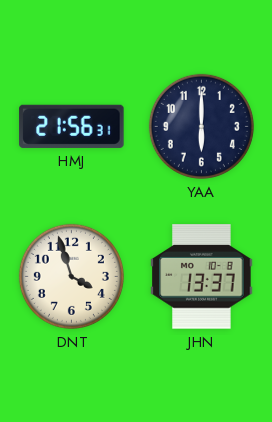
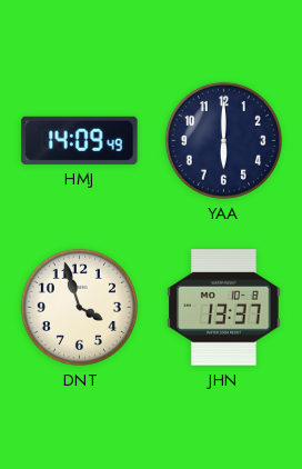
HMJ: 21:56 -> 14:09 (80, 140)
